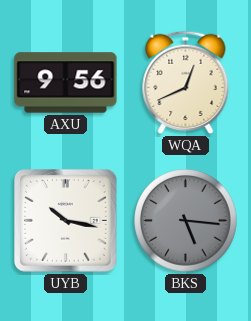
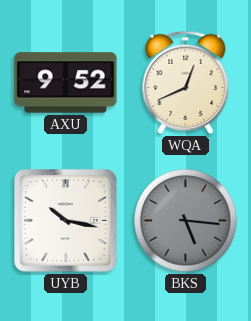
AXU: 9:56 -> 9:52 (66, 83)
